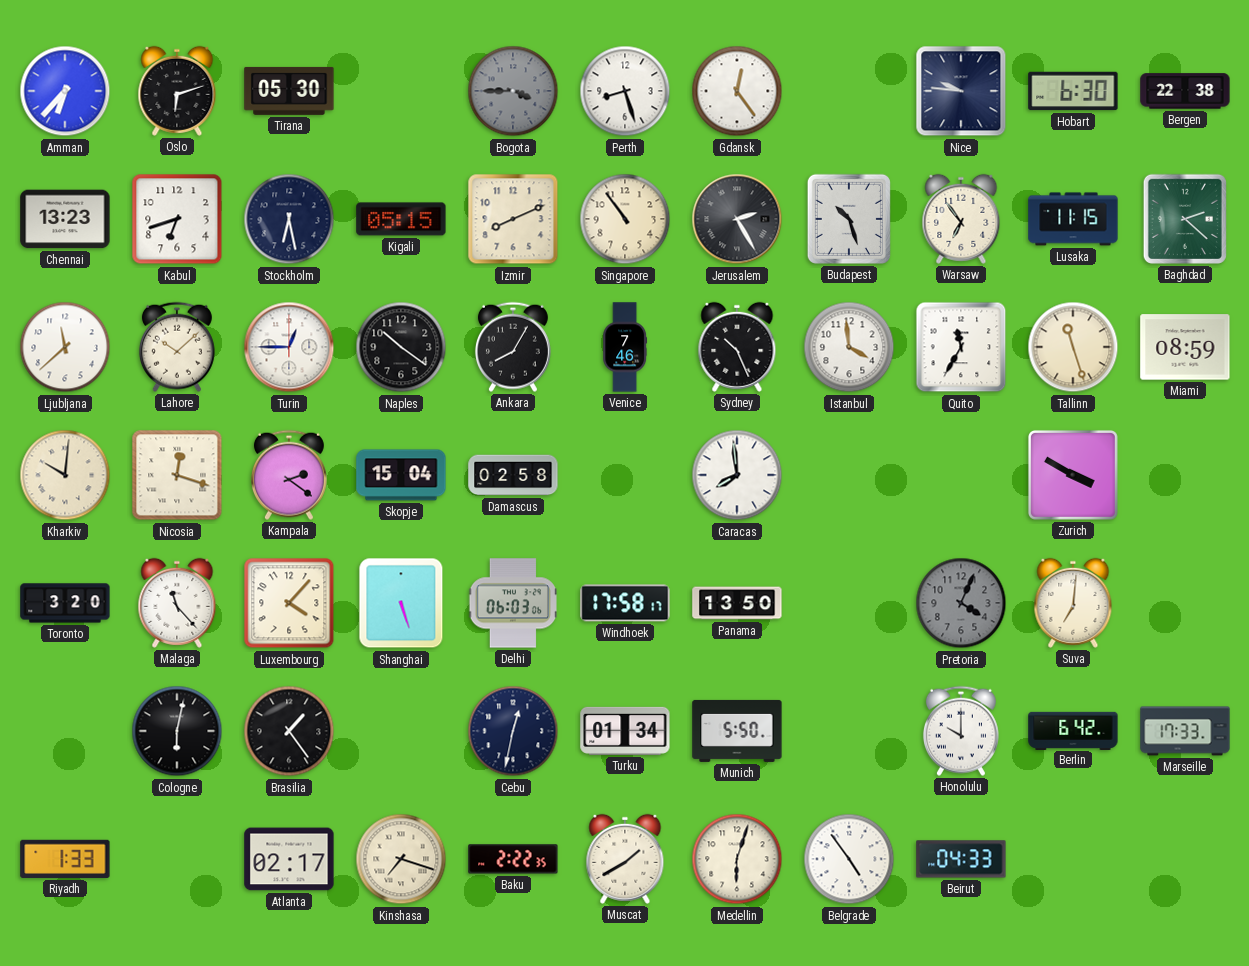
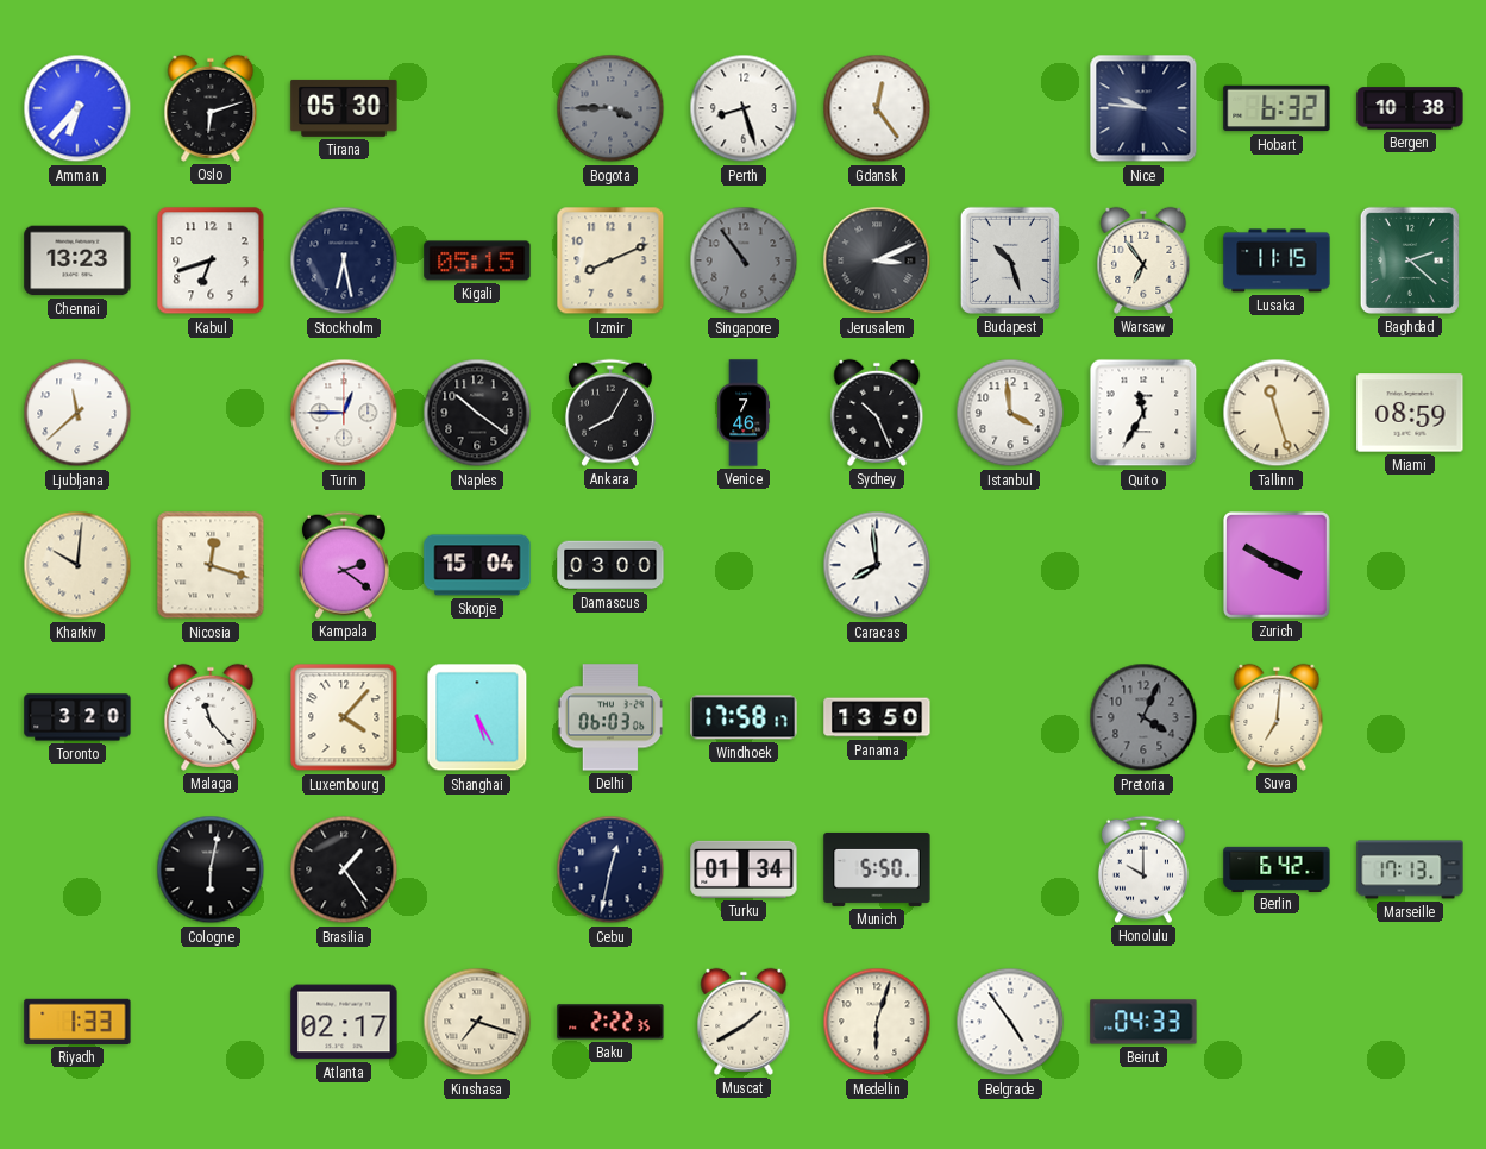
Hobart: 6:30 -> 6:32 (1277, 108)
Bergen: 22:38 -> 10:38 (1410, 108)
Singapore dial: cream -> grey (744, 260)
Jerusalem: 2:25 -> 3:11 (877, 260)
Lahore: 10:08 -> none (177, 347)
Damascus: 02:58 -> 03:00 (610, 565)
Shanghai: 5:27 -> 5:25 (477, 717)
Marseille: 17:33 -> 17:13 (1410, 869)
